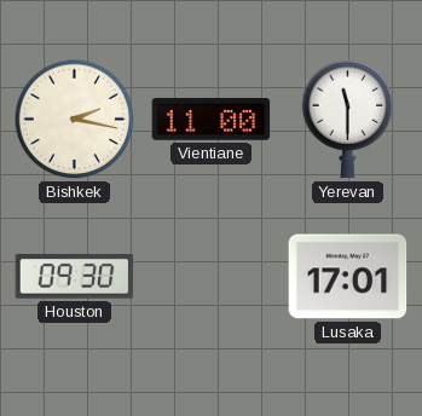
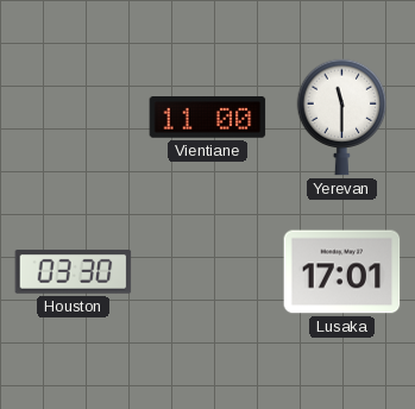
Bishkek: 2:17 -> none (75, 120)
Houston: 09:30 -> 03:30 (74, 272)
